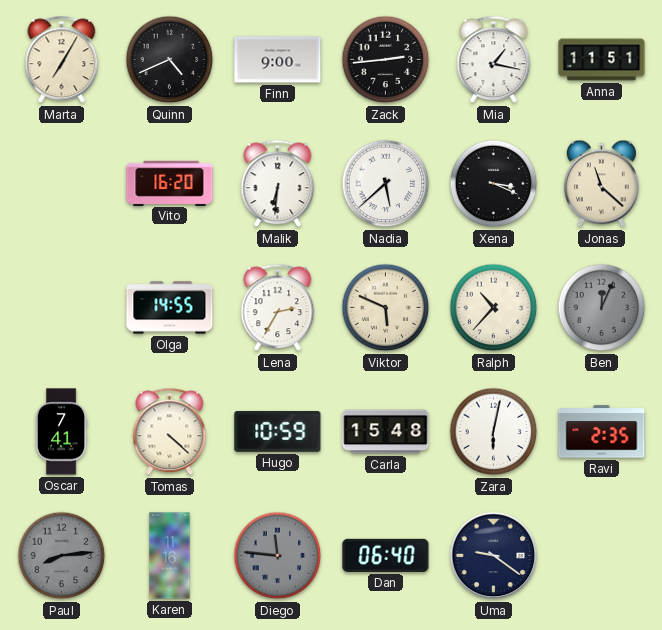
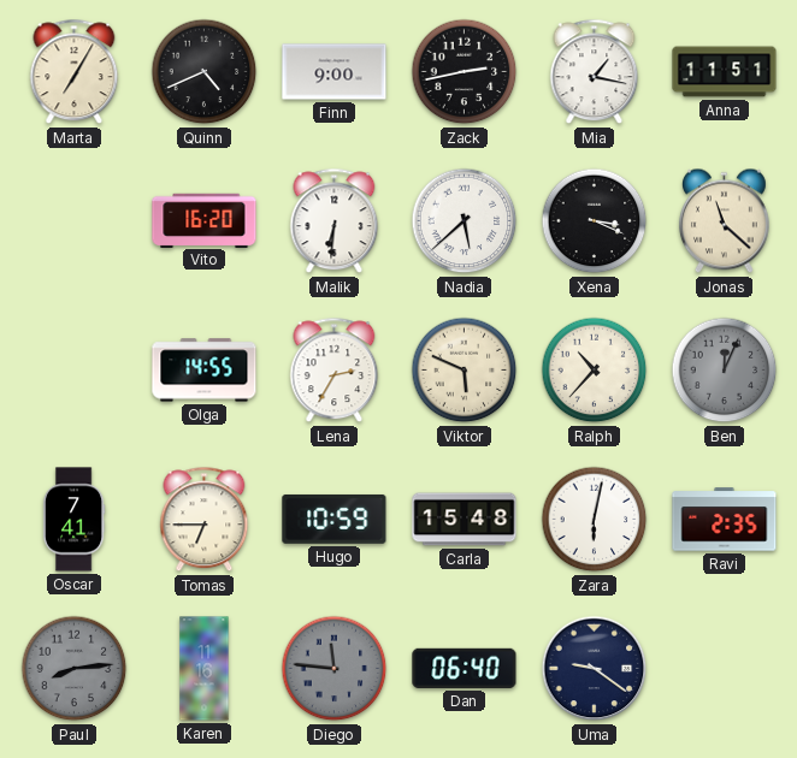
Zack: 2:44 -> 2:43 (465, 72)
Tomas: 4:22 -> 6:45 (205, 520)
